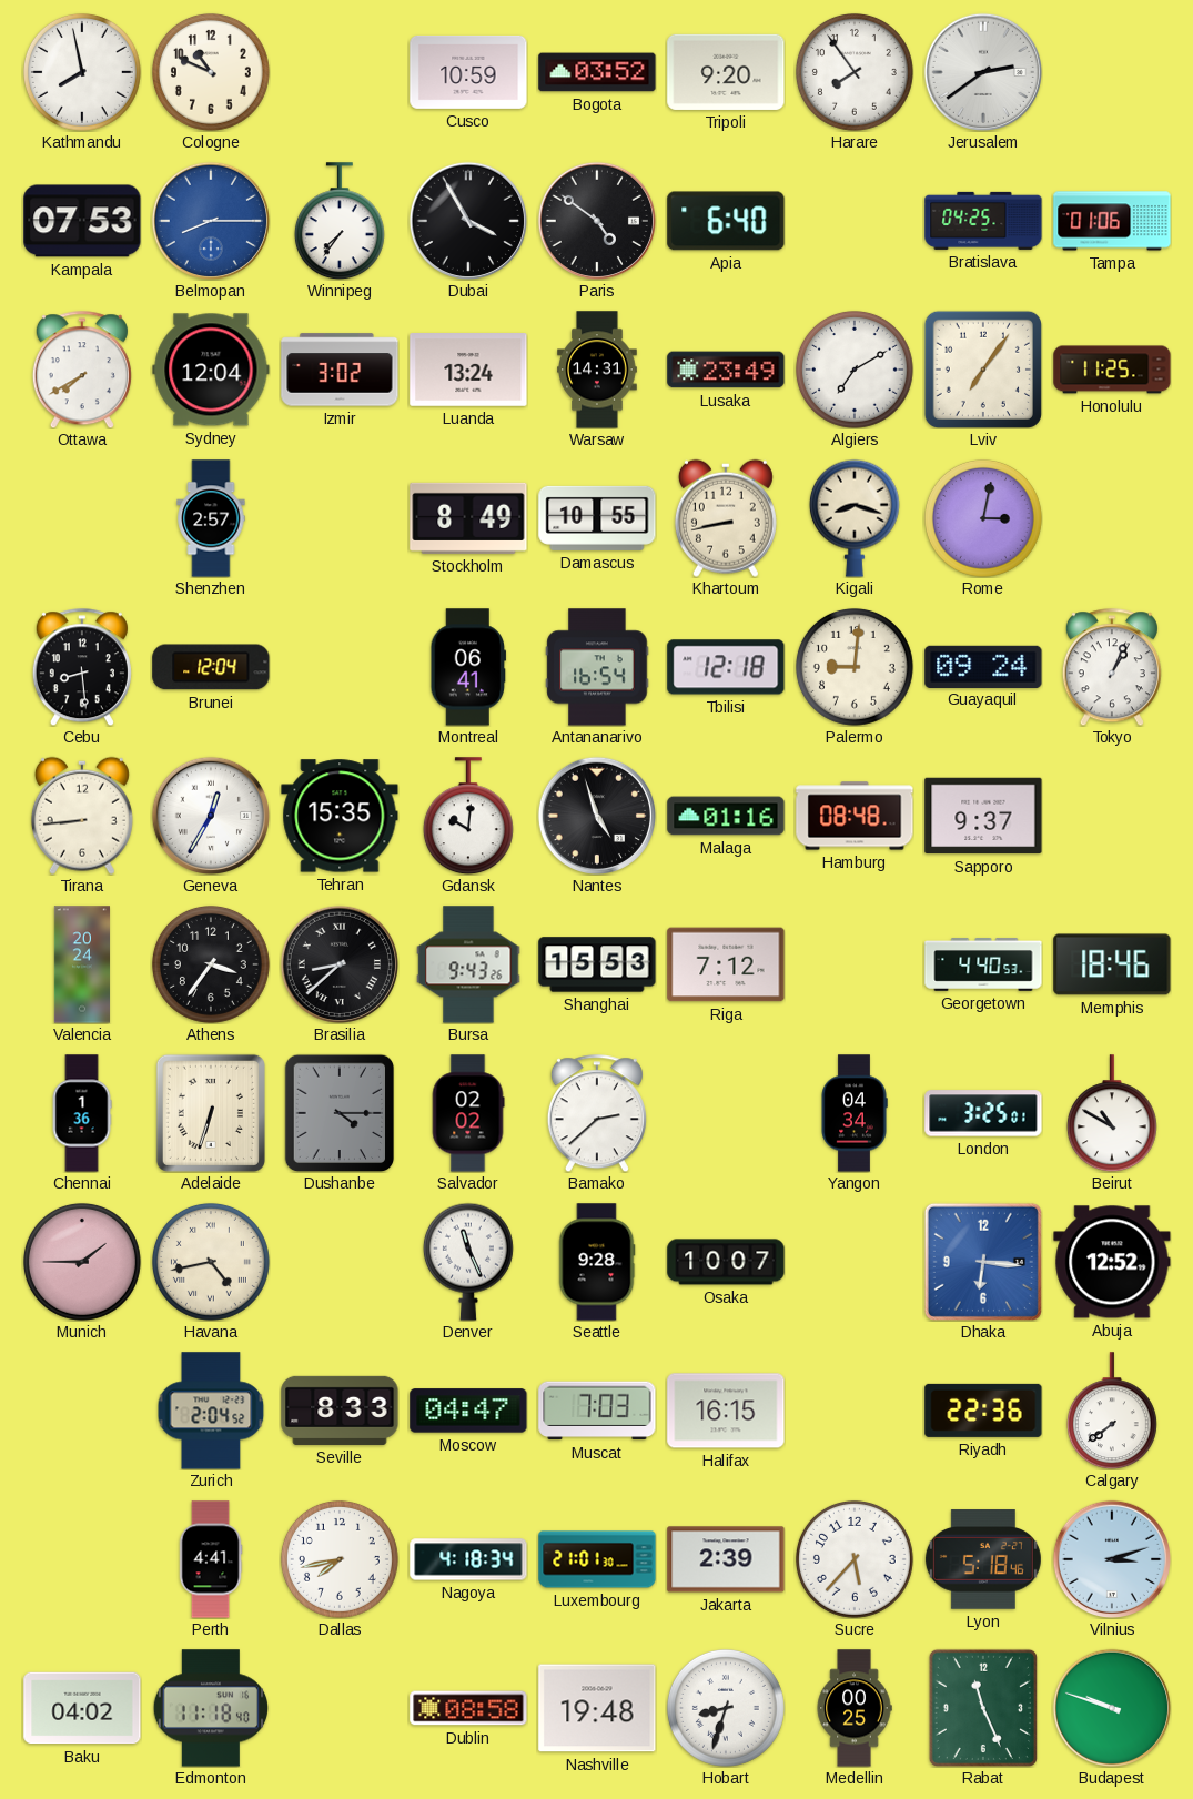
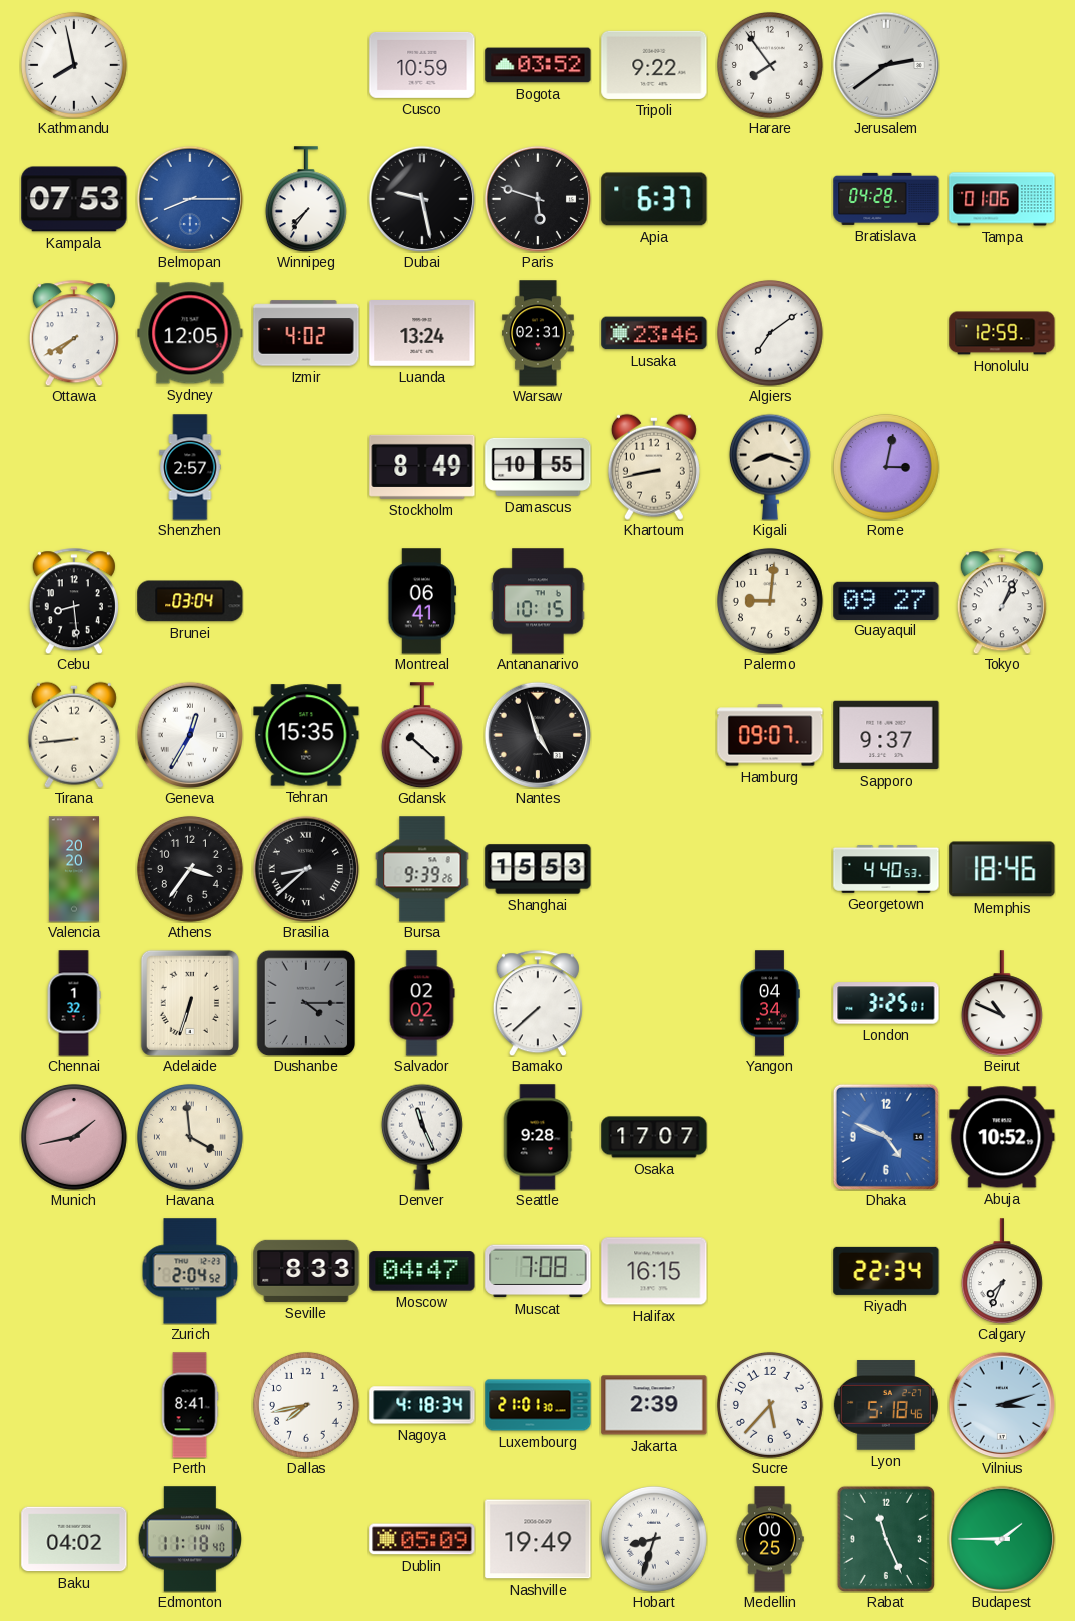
Cologne: 10:49 -> none (211, 72)
Tripoli: 9:20 -> 9:22 (654, 65)
Dubai: 3:55 -> 9:28 (421, 198)
Paris: 4:51 -> 5:48 (537, 198)
Apia: 6:40 -> 6:37 (654, 199)
Bratislava: 04:25 -> 04:28 (886, 199)
Sydney: 12:04 -> 12:05 (190, 333)
Izmir: 3:02 -> 4:02 (306, 333)
Warsaw: 14:31 -> 02:31 (538, 333)
Lusaka: 23:49 -> 23:46 (654, 333)
Algiers: 7:10 -> 7:09 (770, 333)
Lviv: 7:06 -> none (983, 370)
Honolulu: 11:25 -> 12:59 (1002, 333)
Brunei: 12:04 -> 03:04 (190, 601)
Antananarivo: 16:54 -> 10:15 (538, 601)
Tbilisi: 12:18 -> none (726, 667)
Guayaquil: 09:24 -> 09:27 (886, 600)
Gdansk: 10:01 -> 10:22 (422, 735)
Malaga: 01:16 -> none (726, 816)
Hamburg: 08:48 -> 09:07 (770, 735)
Valencia: 20:24 -> 20:20 (73, 869)
Bursa: 9:43 -> 9:39 (422, 869)
Riga: 7:12 -> none (726, 964)
Chennai: 1:36 -> 1:32 (74, 1003)
Bamako: 2:38 -> 7:38 (538, 1003)
Beirut: 10:50 -> 10:49 (1002, 1003)
Munich: 1:45 -> 1:43 (74, 1137)
Havana: 4:43 -> 3:59 (190, 1137)
Osaka: 10:07 -> 17:07 (654, 1137)
Dhaka: 6:16 -> 4:49 (886, 1137)
Abuja: 12:52 -> 10:52 (1002, 1137)
Muscat: 7:03 -> 7:08 (538, 1271)
Riyadh: 22:36 -> 22:34 (886, 1271)
Calgary: 7:39 -> 7:34 (1002, 1271)
Perth: 4:41 -> 8:41 (190, 1405)
Dublin: 08:58 -> 05:09 (422, 1539)
Nashville: 19:48 -> 19:49 (538, 1539)
Budapest: 9:48 -> 1:45 (1001, 1538)
